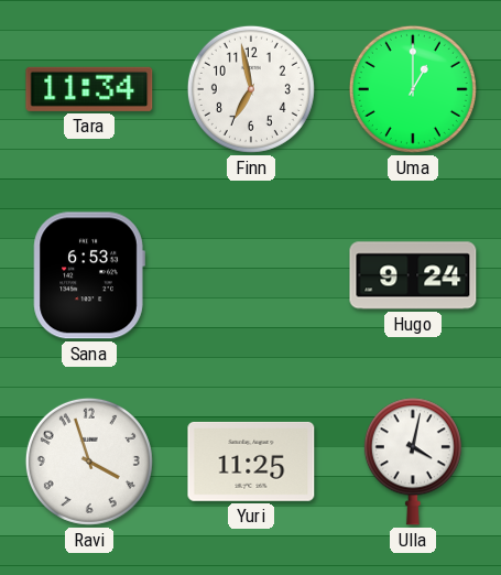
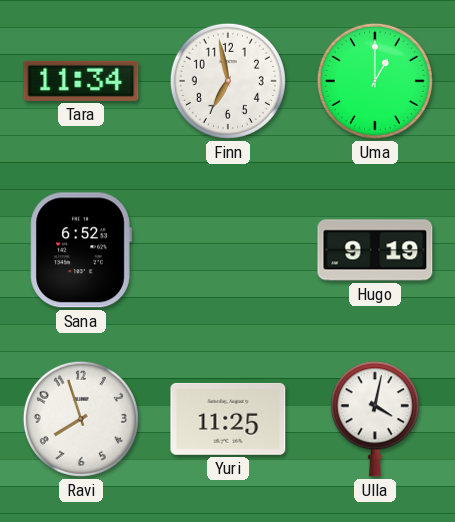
Sana: 6:53 -> 6:52 (81, 250)
Hugo: 9:24 -> 9:19 (375, 250)
Ravi: 3:57 -> 7:57 (81, 419)
